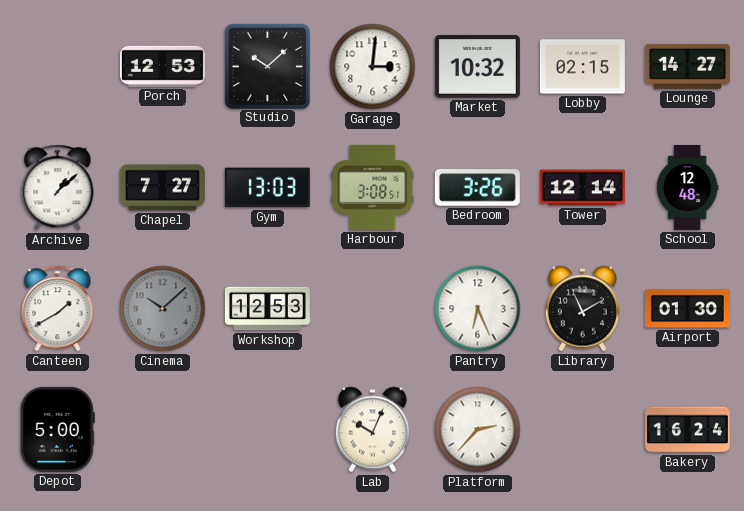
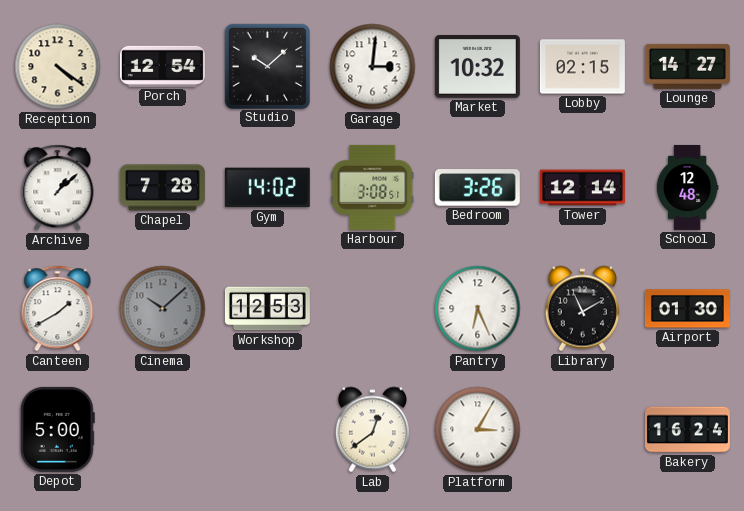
Reception: none -> 4:21 (58, 67)
Porch: 12:53 -> 12:54 (162, 66)
Chapel: 7:27 -> 7:28 (162, 188)
Gym: 13:03 -> 14:02 (267, 188)
Lab: 10:04 -> 12:39 (372, 430)
Platform: 2:37 -> 3:05 (478, 430)
